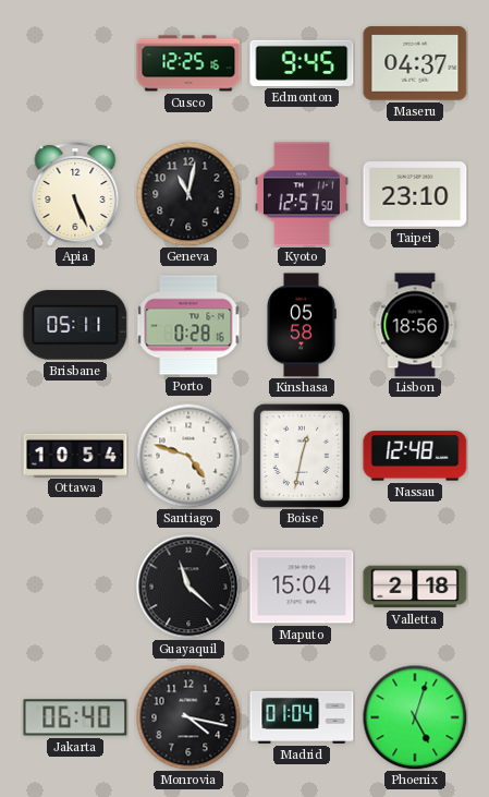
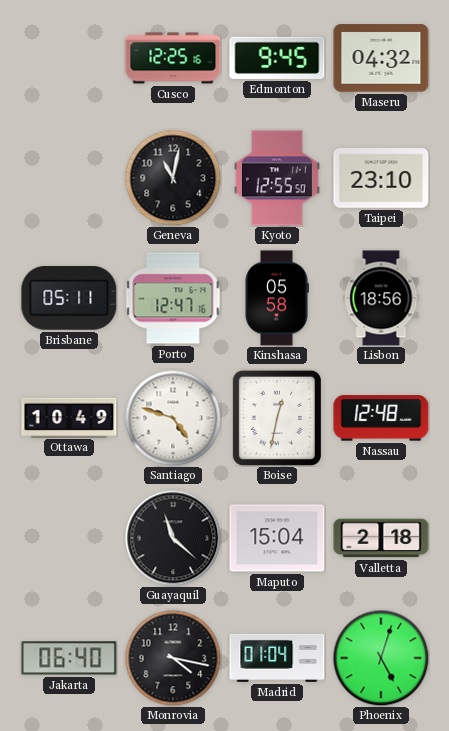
Maseru: 04:37 -> 04:32 (381, 58)
Apia: 5:26 -> none (75, 194)
Kyoto: 12:57 -> 12:55 (277, 178)
Porto: 0:28 -> 12:47 (173, 298)
Ottawa: 10:54 -> 10:49 (69, 417)
